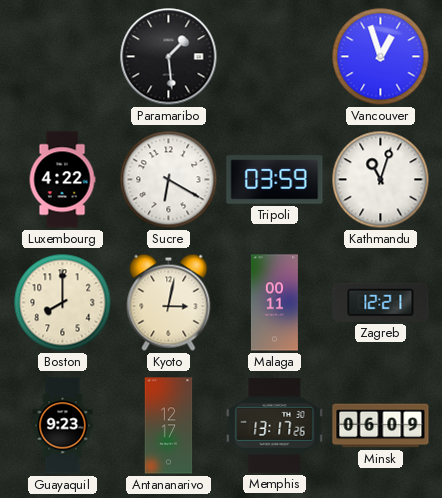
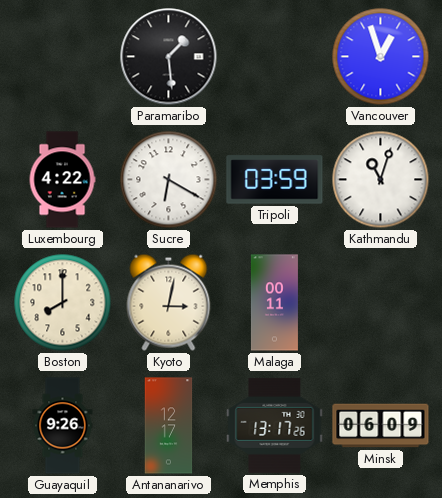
Zagreb: 12:21 -> none (381, 302)
Guayaquil: 9:23 -> 9:26 (63, 426)
